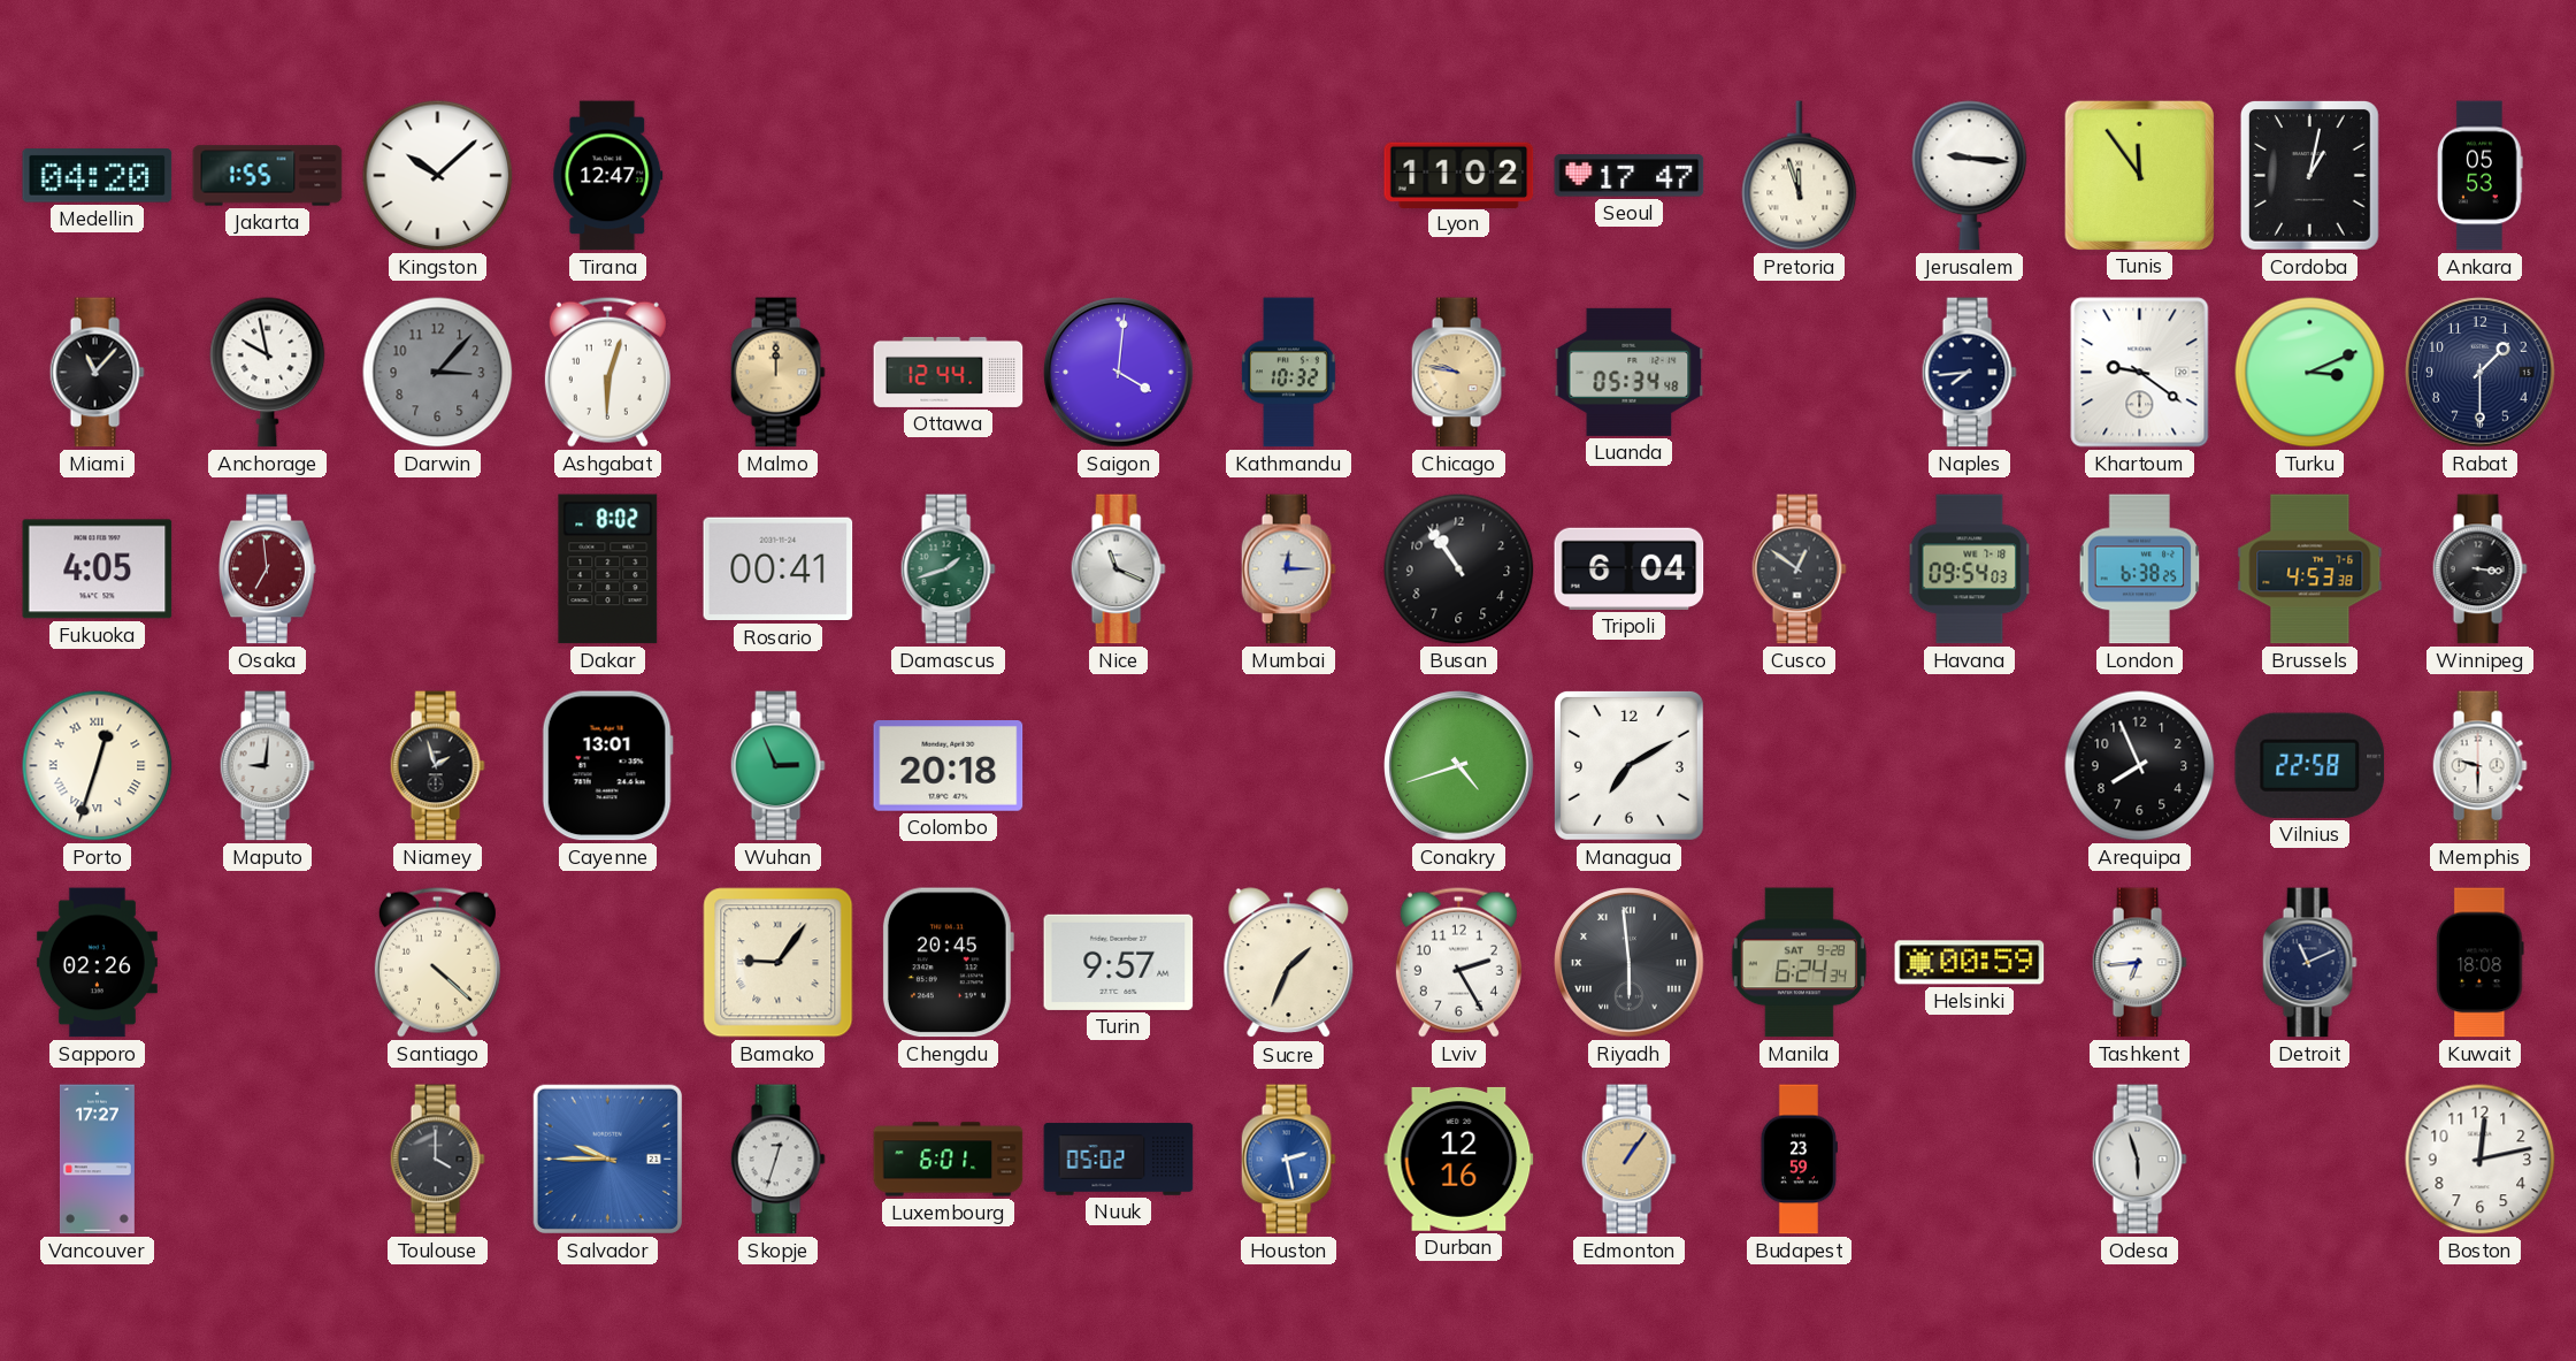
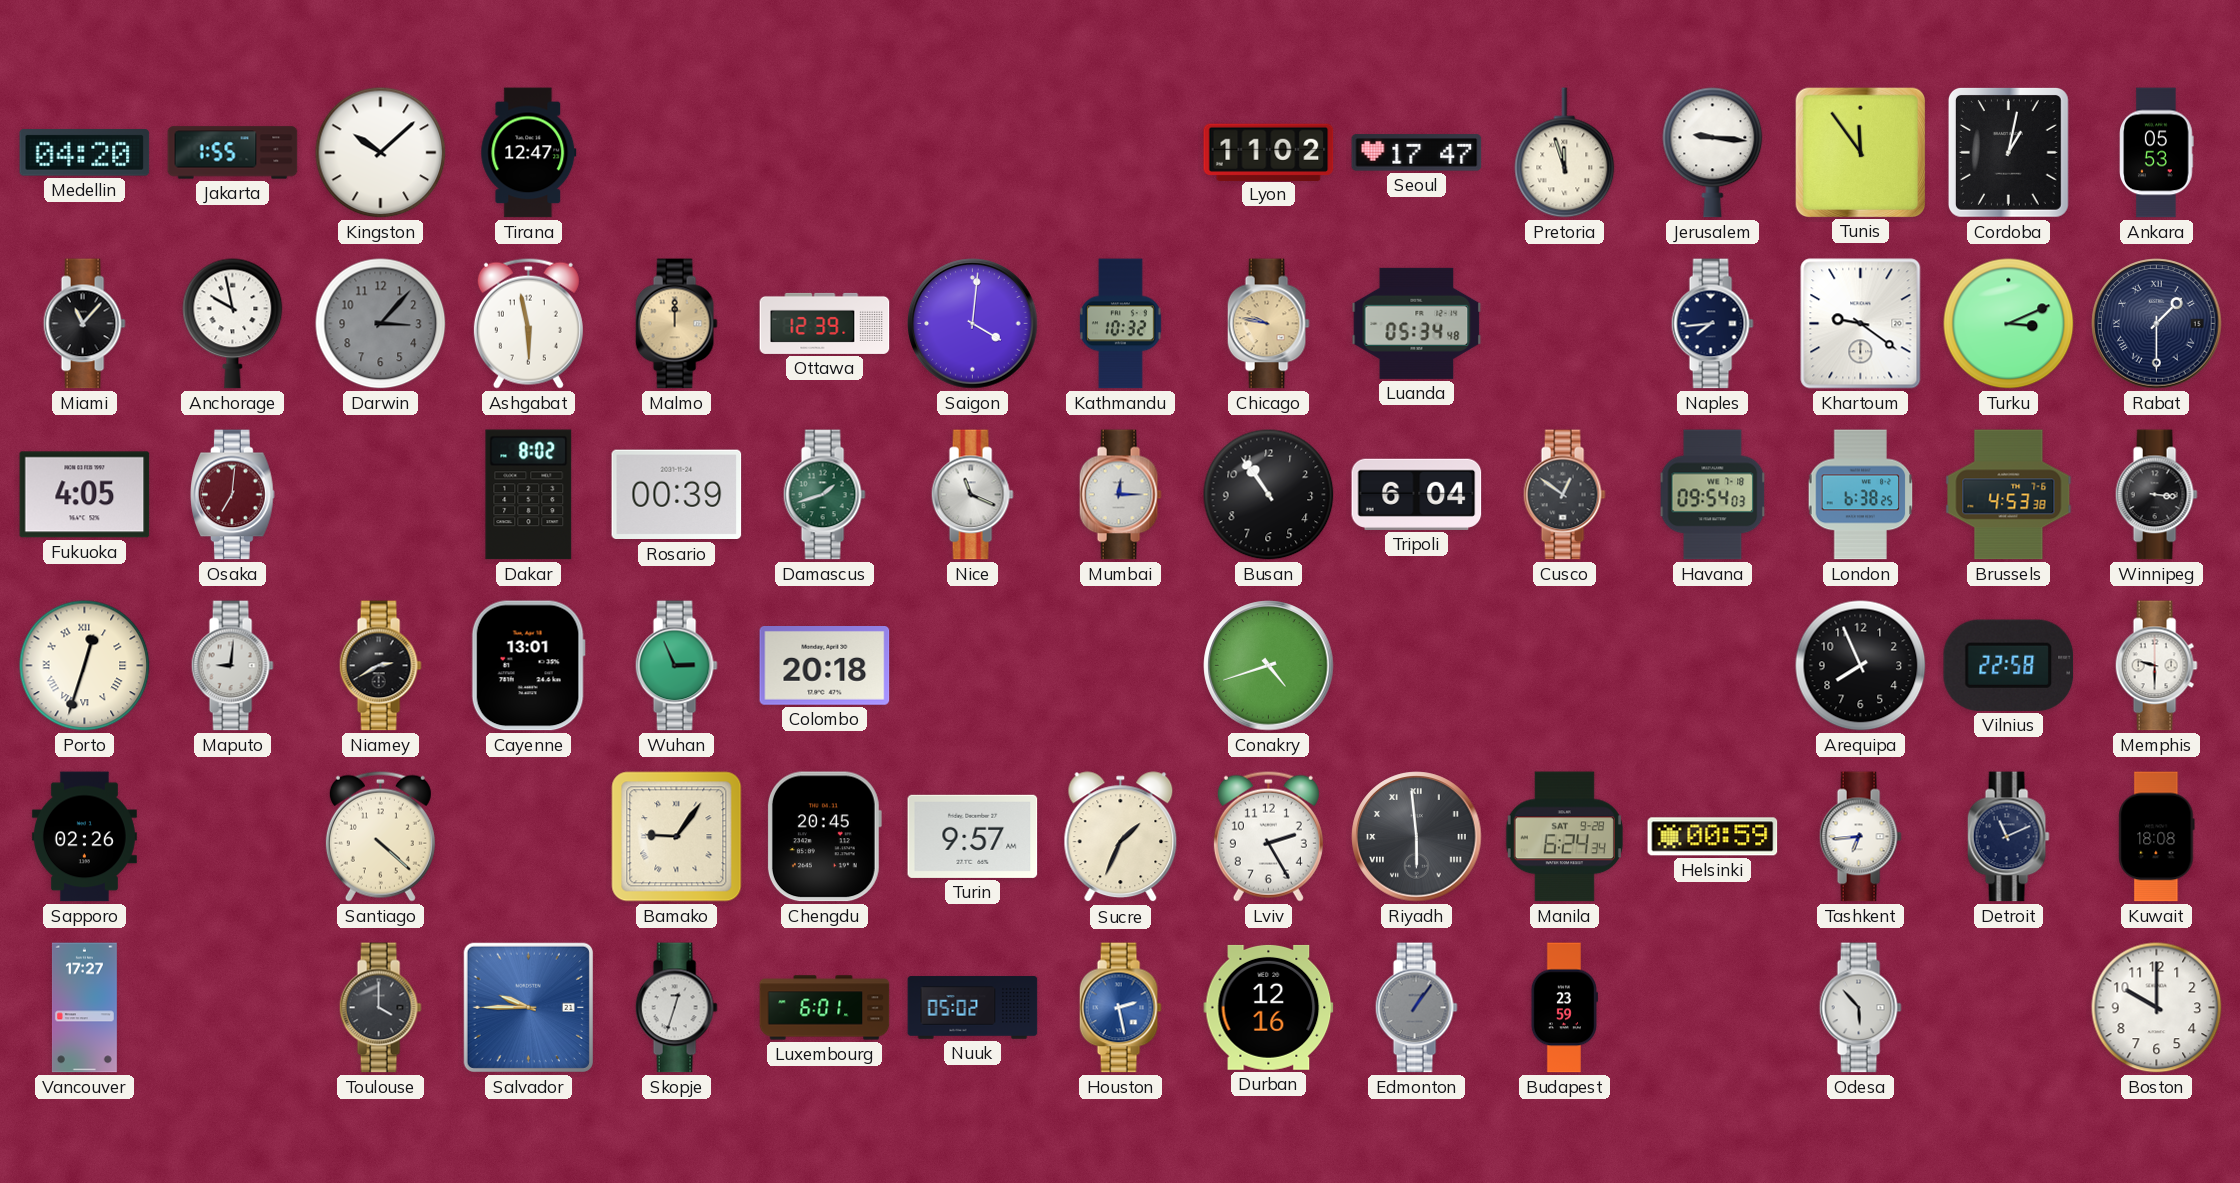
Ashgabat: 6:03 -> 5:58 (528, 323)
Ottawa: 12:44 -> 12:39 (825, 323)
Rabat numerals: Arabic -> Roman (2157, 324)
Osaka: 6:59 -> 7:01 (233, 495)
Rosario: 00:41 -> 00:39 (677, 495)
Niamey: 1:57 -> 2:40 (380, 666)
Managua: 7:10 -> none (1628, 765)
Edmonton dial: champagne -> grey (1416, 1008)
Odesa: 5:57 -> 5:53 (1860, 1008)
Boston: 12:13 -> 10:00 (2157, 1008)
